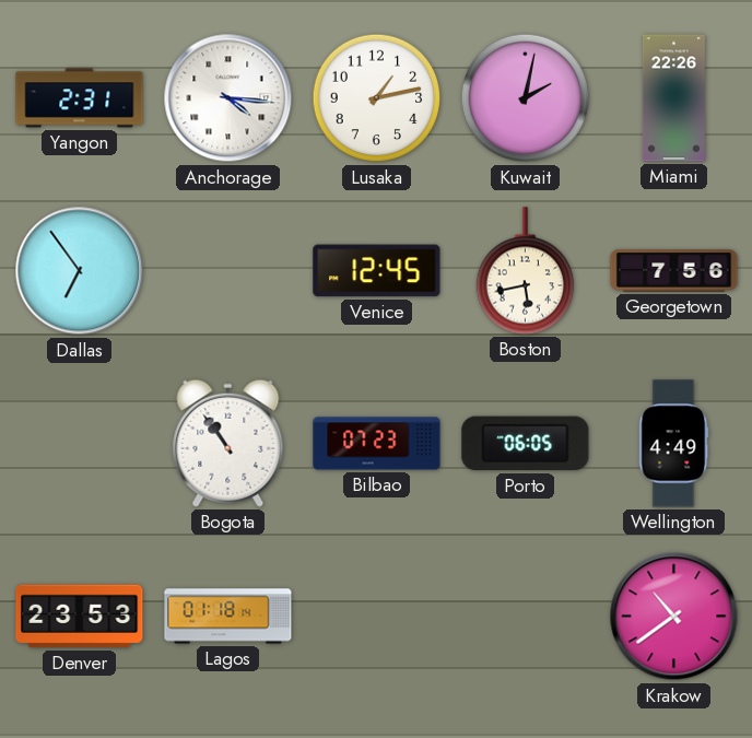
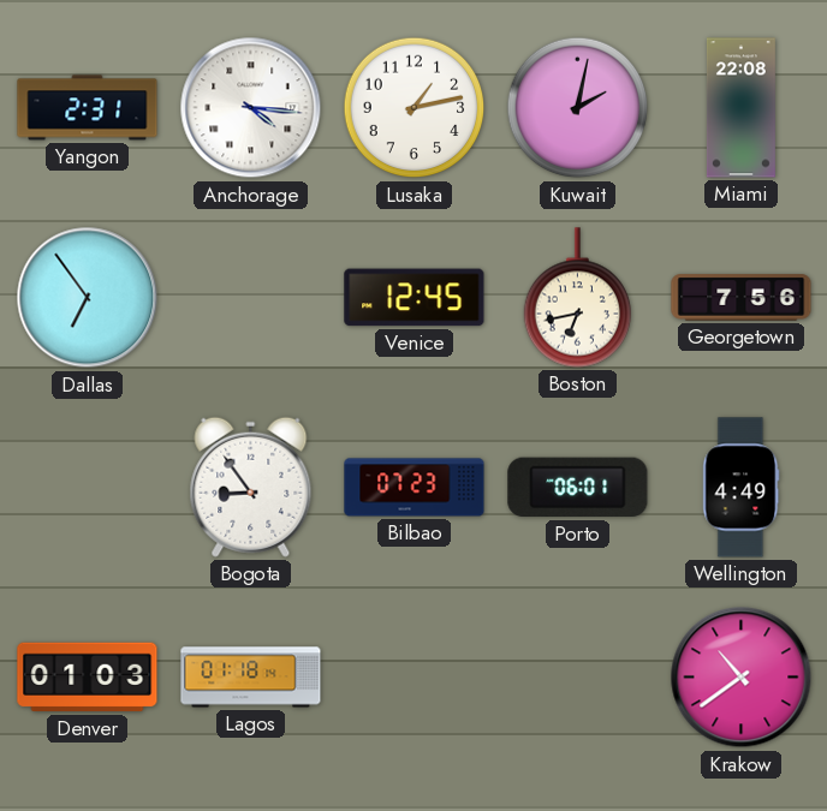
Miami: 22:26 -> 22:08 (740, 108)
Boston: 5:43 -> 6:43 (578, 298)
Bogota: 10:54 -> 8:54 (251, 487)
Porto: 06:05 -> 06:01 (578, 488)
Denver: 23:53 -> 01:03 (88, 678)
